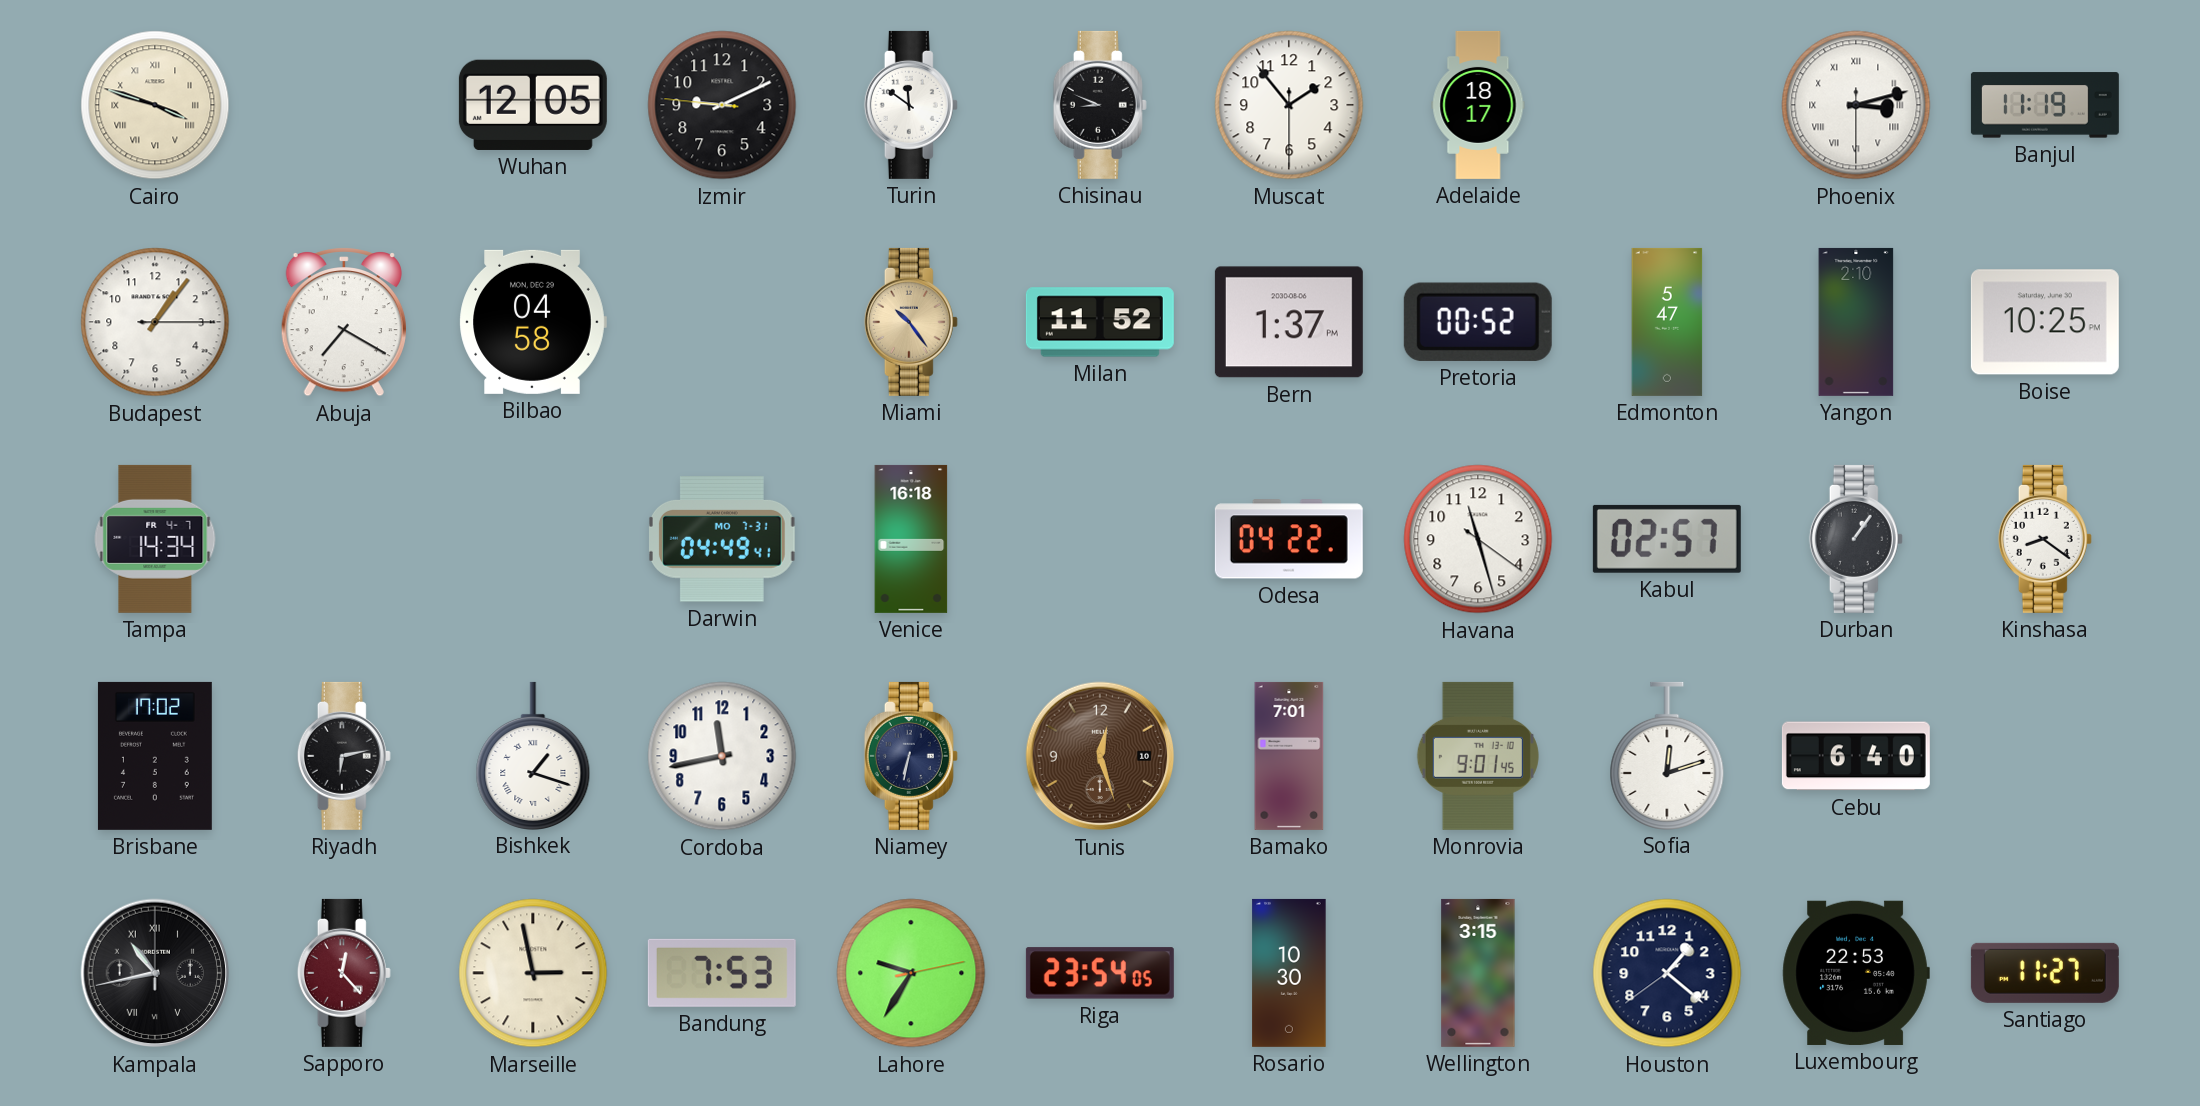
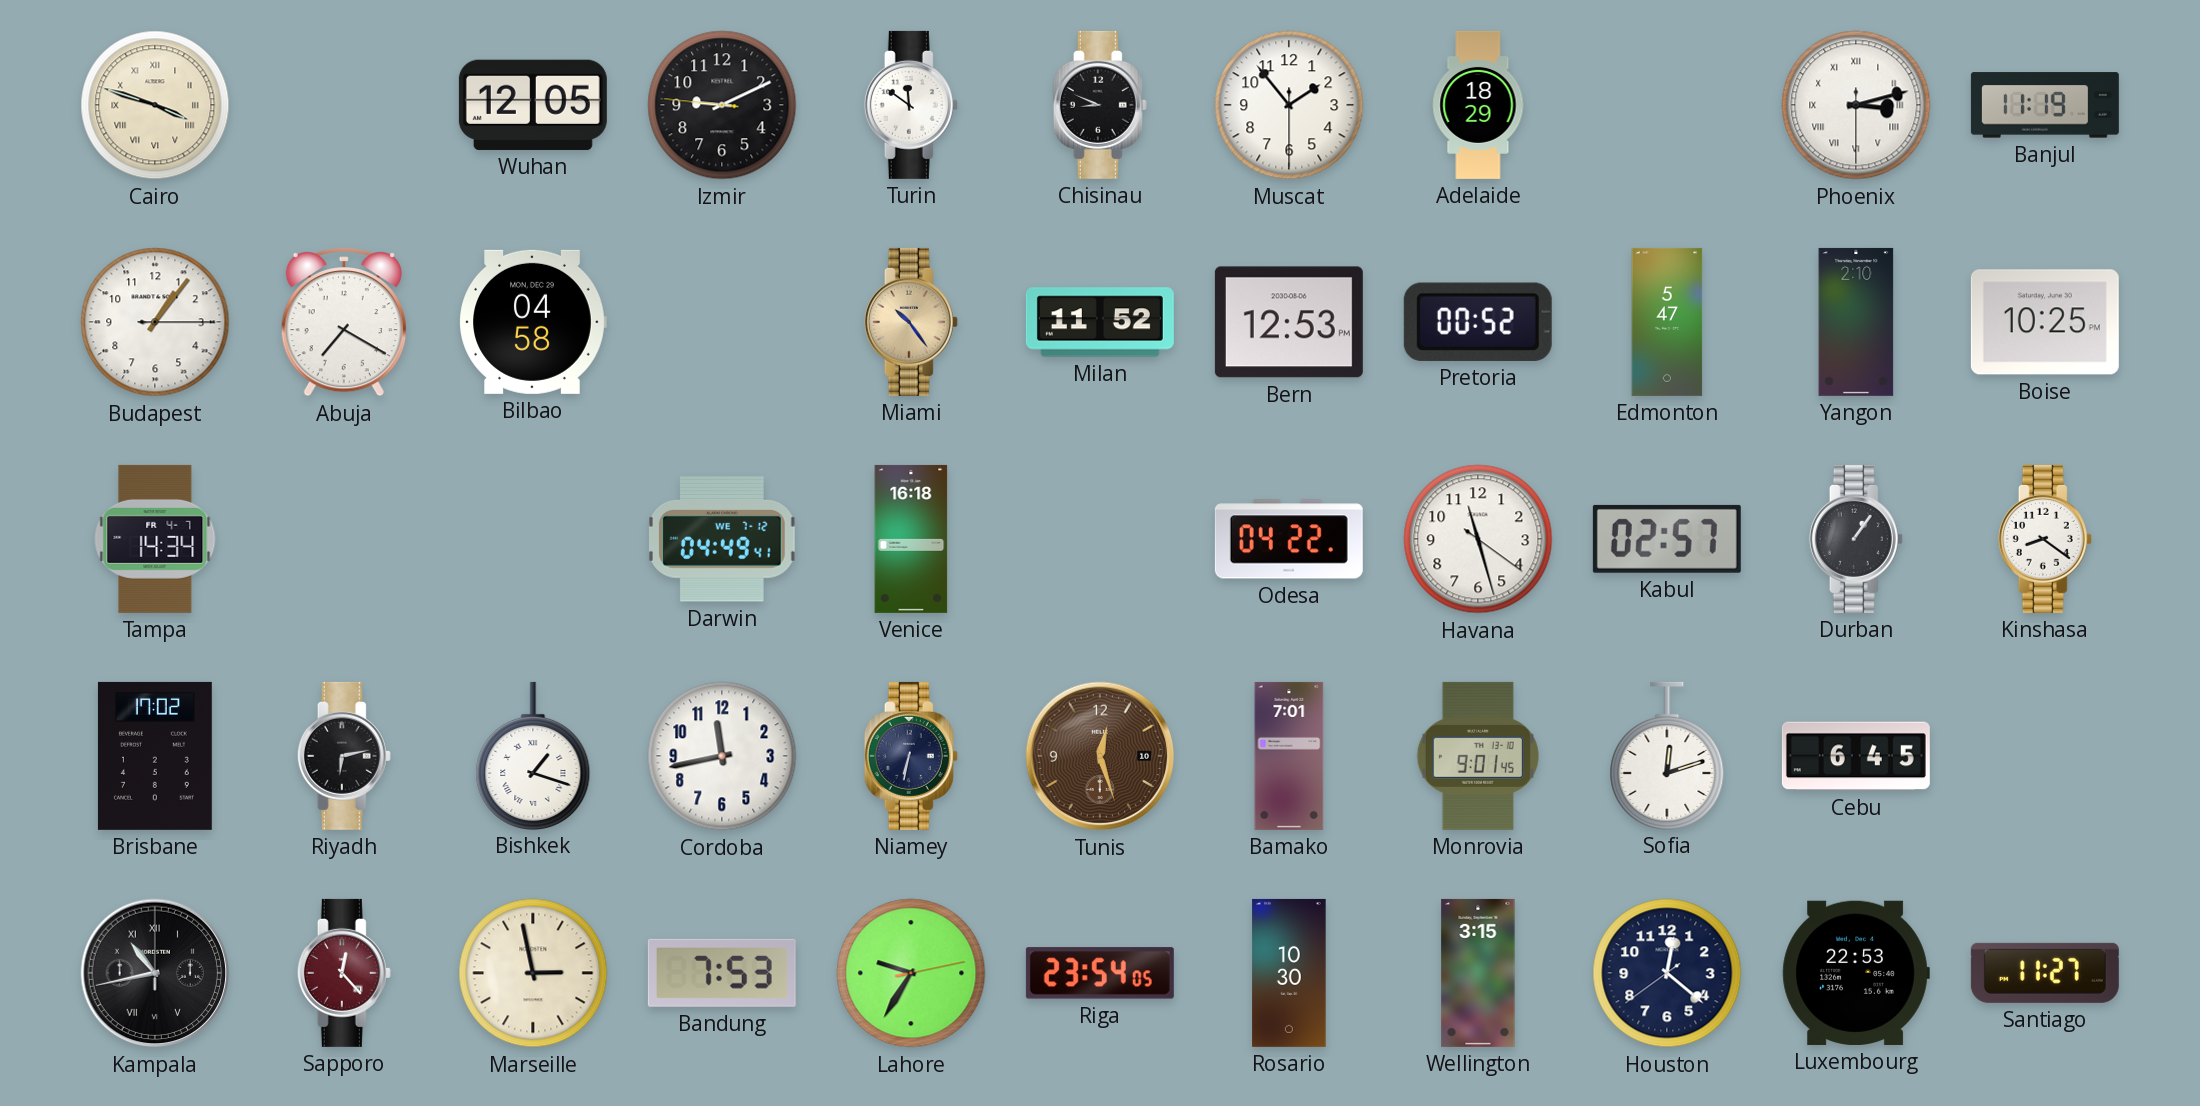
Adelaide: 18:17 -> 18:29 (1478, 105)
Bern: 1:37 -> 12:53 (1289, 322)
Darwin date: MO 7-31 -> WE 7-12 (722, 539)
Cebu: 6:40 -> 6:45 (1856, 756)
Houston: 1:21 -> 12:21 (1667, 973)
